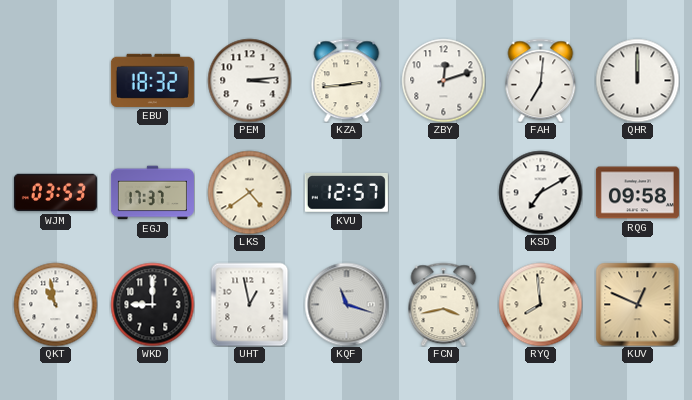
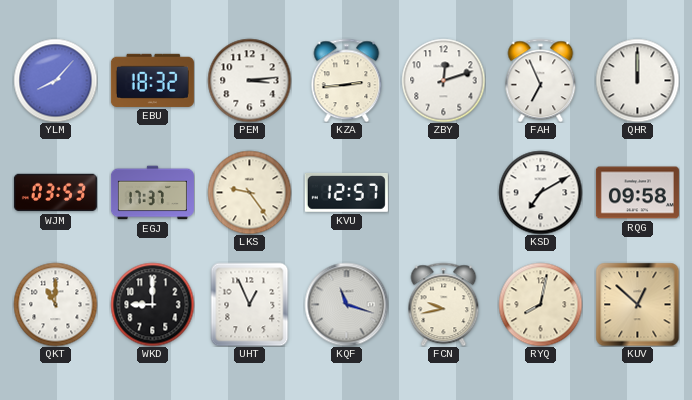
YLM: none -> 8:07 (55, 80)
FAH: 7:01 -> 6:56 (541, 80)
LKS: 4:39 -> 9:24 (249, 192)
QKT: 10:58 -> 11:00 (55, 304)
UHT: 12:58 -> 12:56 (250, 304)
FCN: 3:43 -> 9:43 (444, 304)
RYQ: 7:59 -> 8:02 (540, 304)
KUV: 12:49 -> 12:52 (637, 304)
